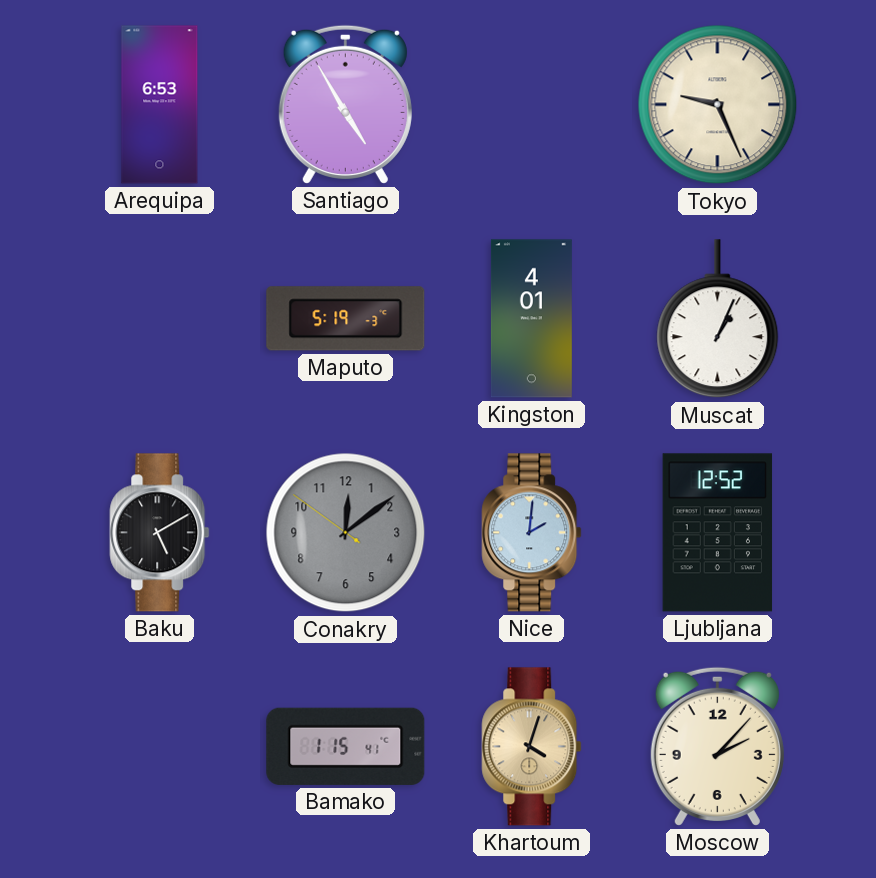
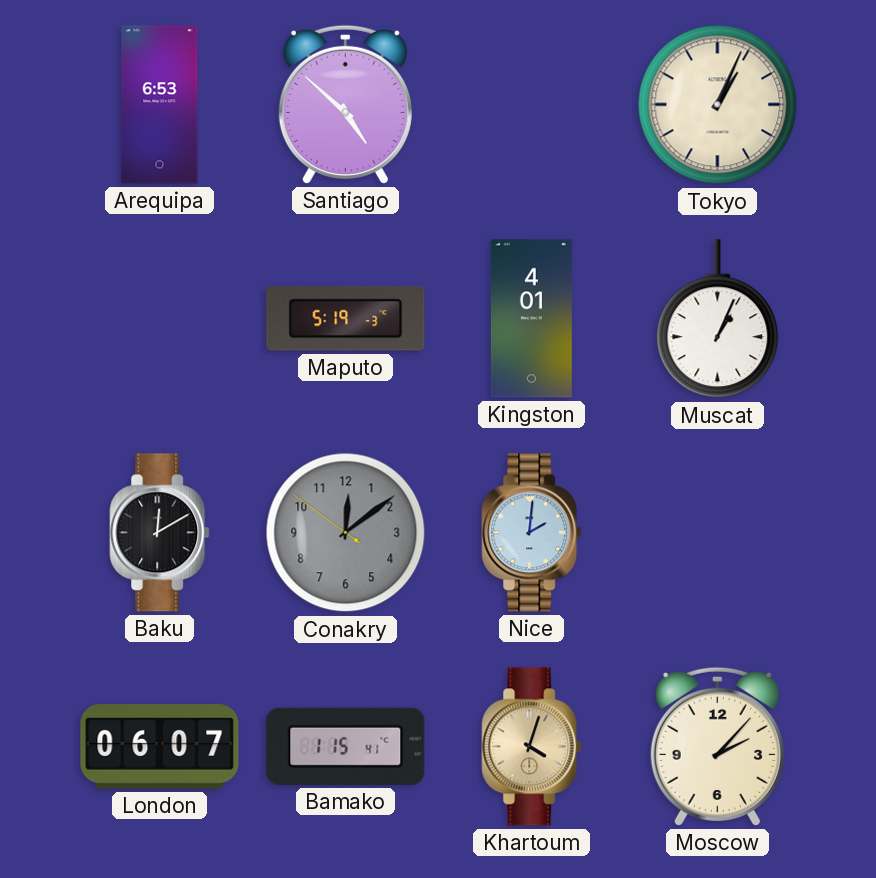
Santiago: 4:55 -> 4:52 (345, 104)
Tokyo: 9:26 -> 1:04 (718, 105)
Baku: 5:10 -> 12:10 (160, 533)
Ljubljana: 12:52 -> none (718, 533)
London: none -> 06:07 (160, 747)
